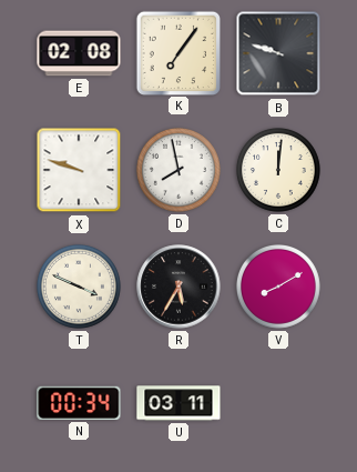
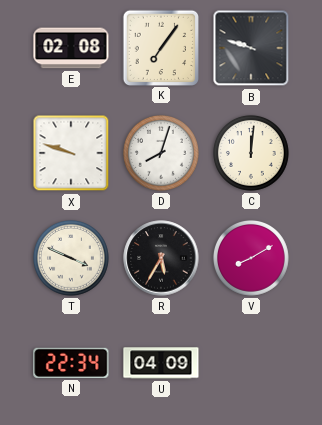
D: 7:58 -> 8:03 (161, 153)
N: 00:34 -> 22:34 (71, 363)
U: 03:11 -> 04:09 (161, 363)
